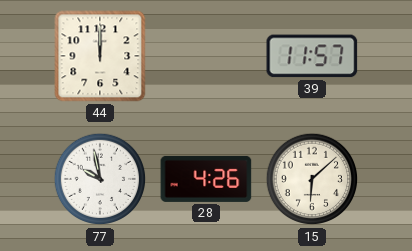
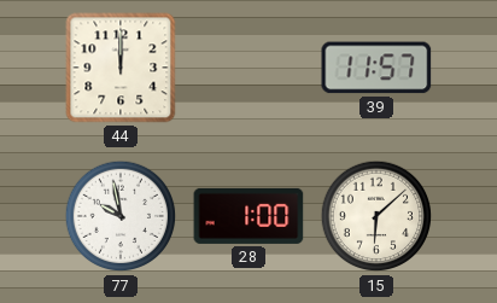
28: 4:26 -> 1:00 (248, 216)
